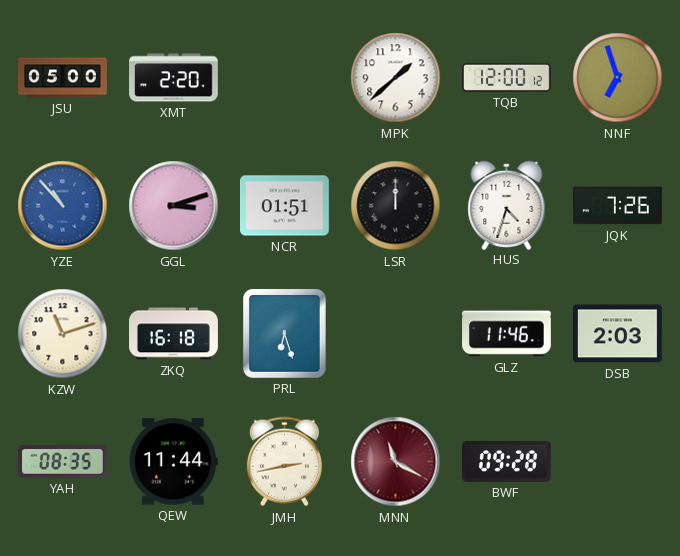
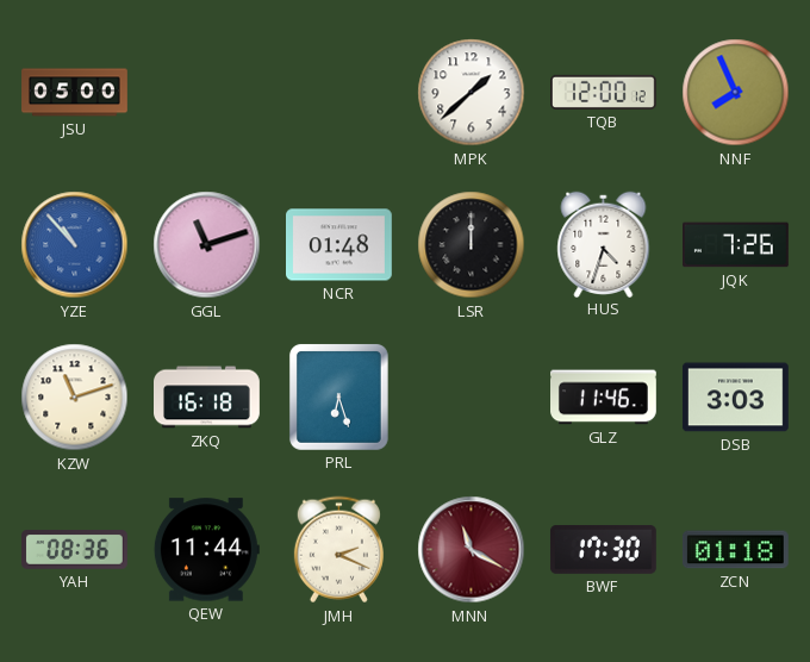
XMT: 2:20 -> none (174, 78)
NNF: 6:57 -> 7:56 (736, 93)
GGL: 3:12 -> 11:12 (207, 245)
NCR: 01:51 -> 01:48 (339, 245)
DSB: 2:03 -> 3:03 (735, 398)
YAH: 08:35 -> 08:36 (75, 550)
JMH: 2:43 -> 2:19 (338, 550)
BWF: 09:28 -> 17:30 (604, 549)
ZCN: none -> 01:18 (735, 550)
